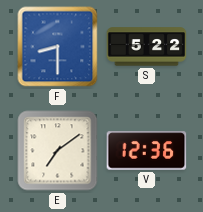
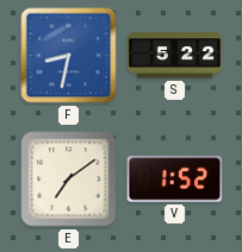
F: 8:30 -> 8:32 (69, 56)
V: 12:36 -> 1:52 (175, 179)
